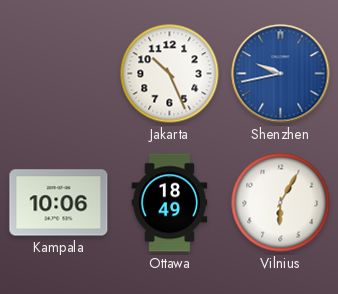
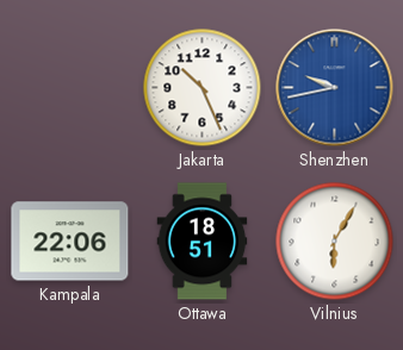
Kampala: 10:06 -> 22:06 (70, 242)
Ottawa: 18:49 -> 18:51 (203, 242)
